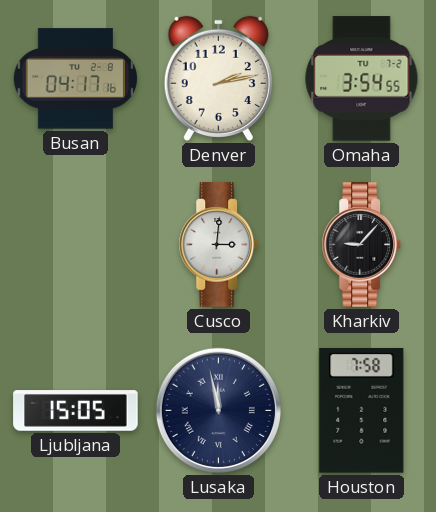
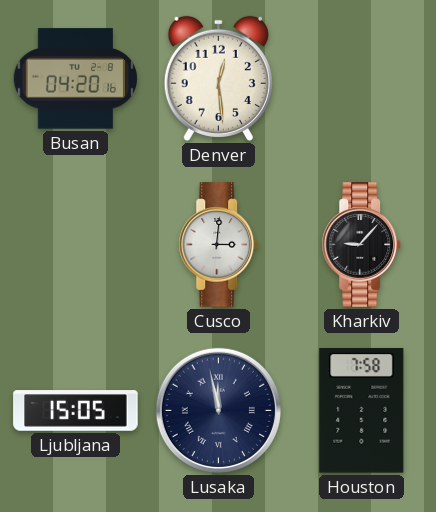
Busan: 04:17 -> 04:20 (75, 79)
Denver: 2:13 -> 12:29 (218, 78)
Omaha: 3:54 -> none (362, 79)
